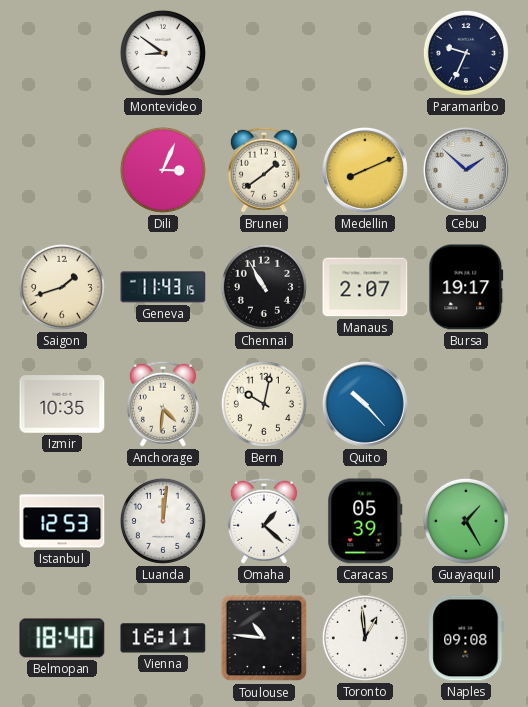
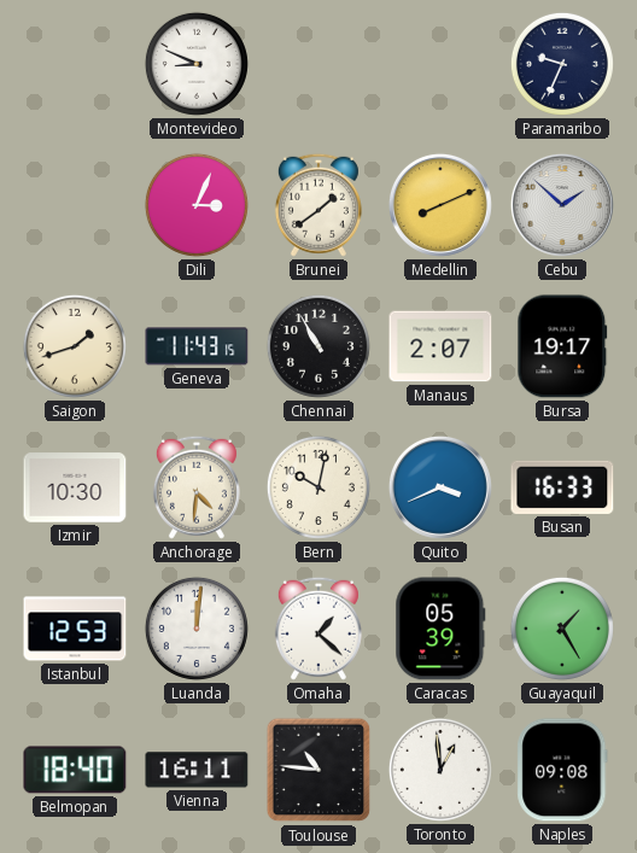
Montevideo: 8:51 -> 8:49 (197, 64)
Izmir: 10:35 -> 10:30 (75, 487)
Quito: 10:23 -> 3:41 (440, 487)
Busan: none -> 16:33 (562, 487)
